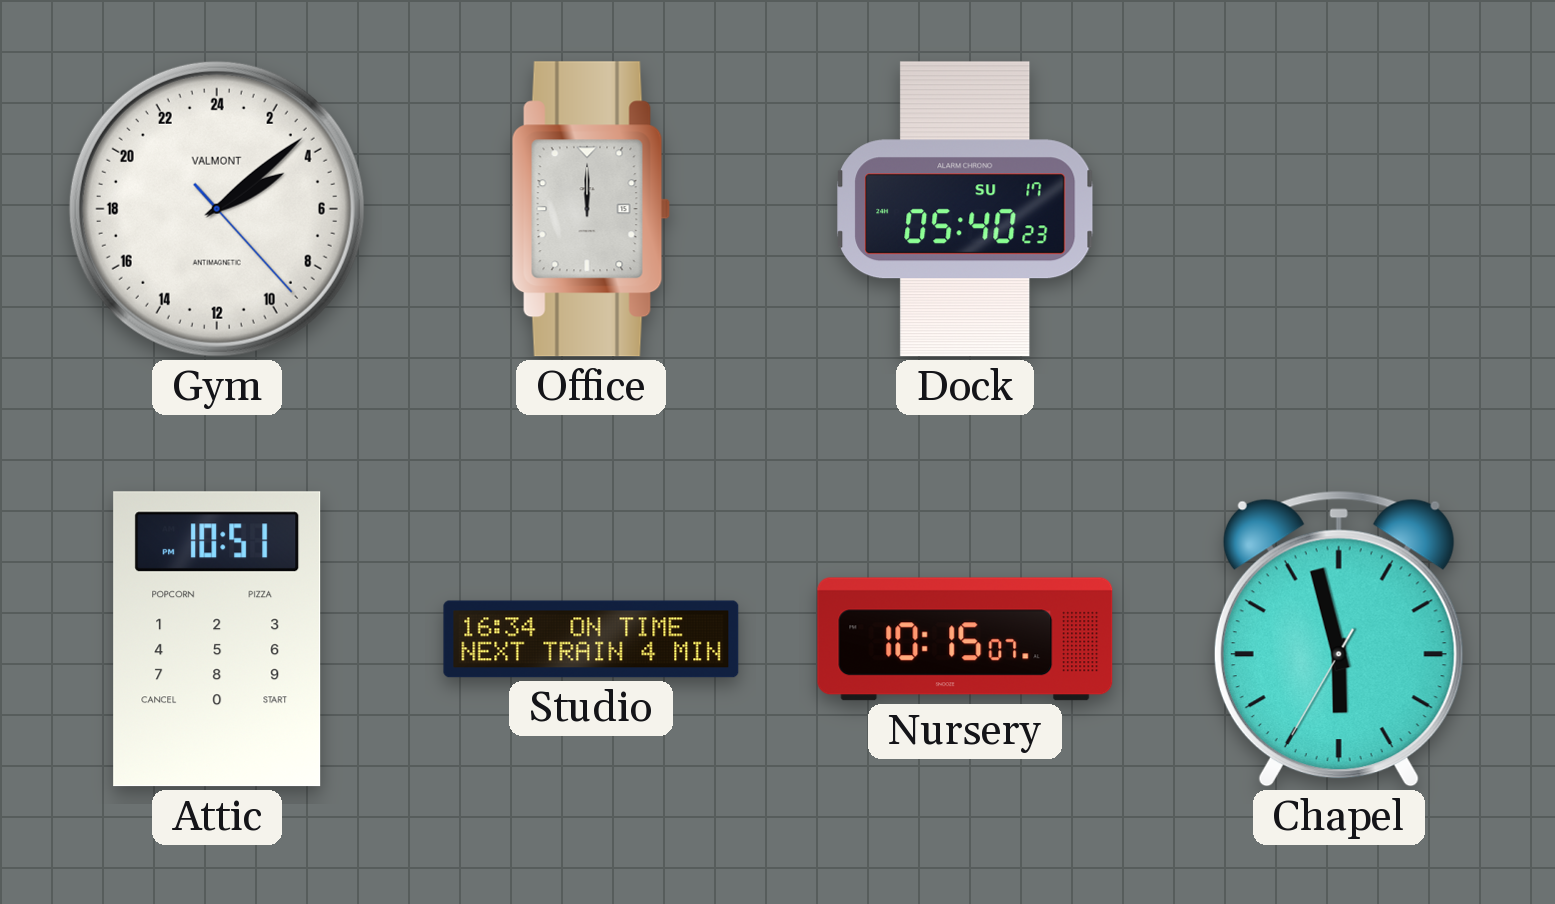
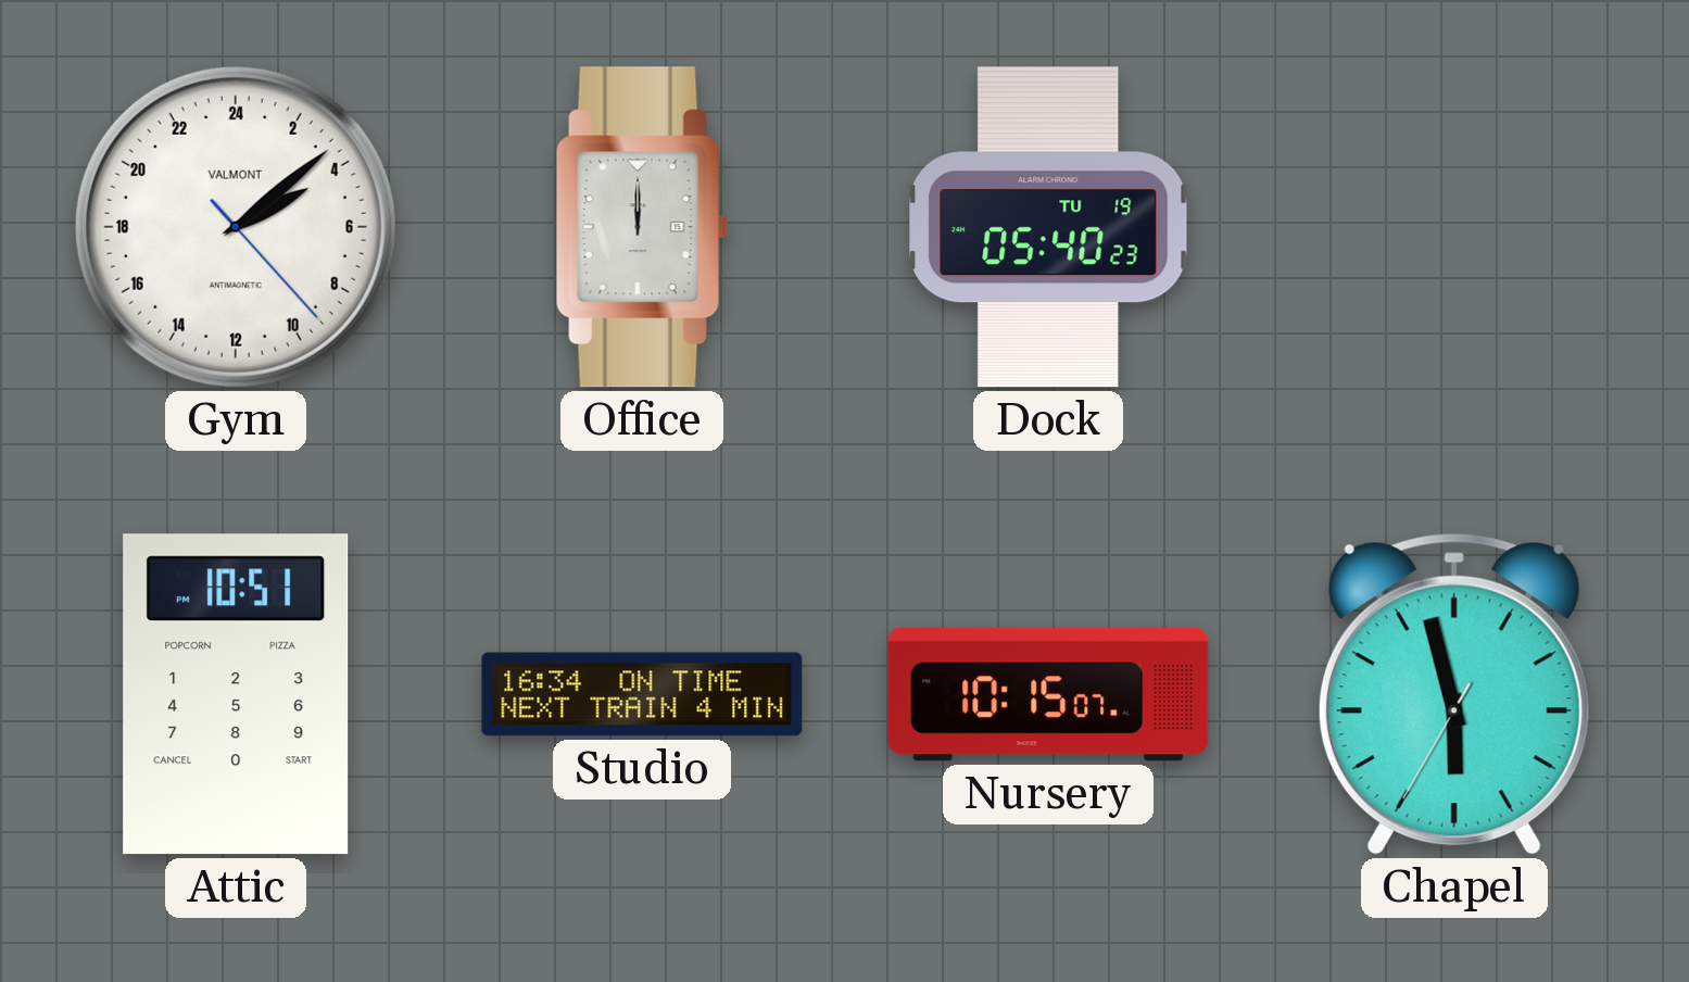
Dock date: SU 17 -> TU 19 (1048, 227)
